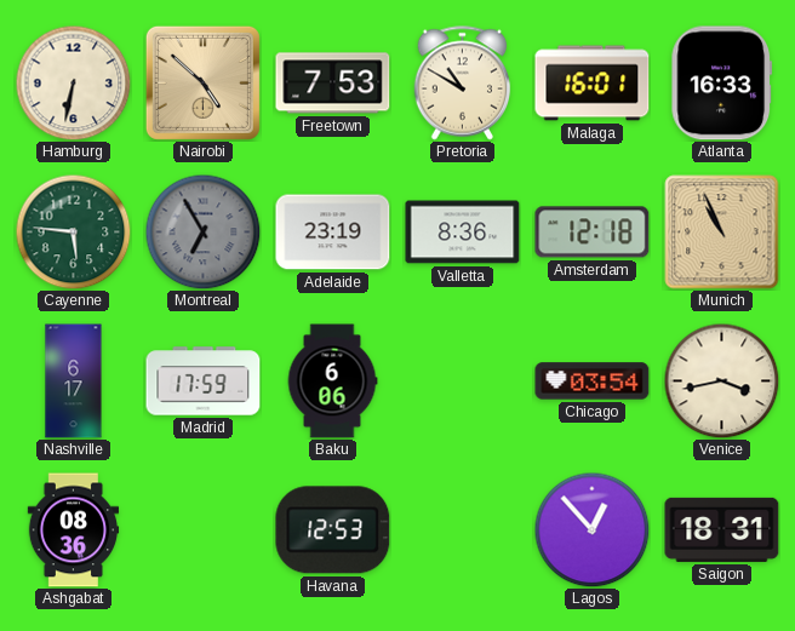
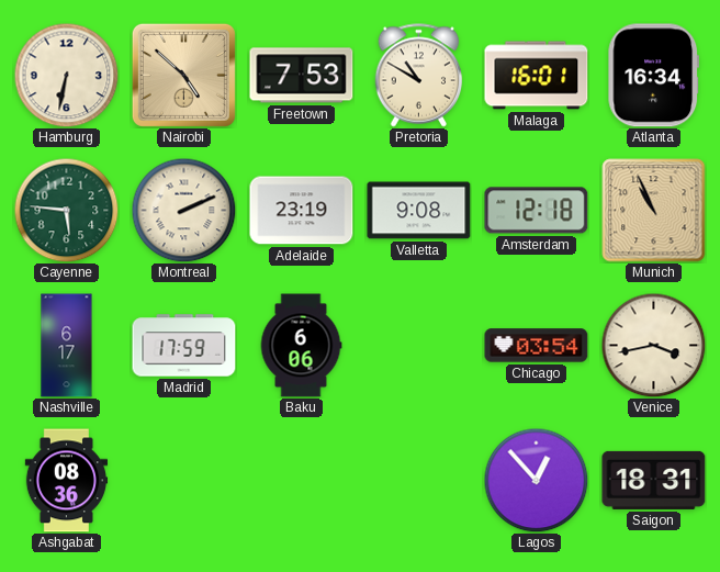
Atlanta: 16:33 -> 16:34 (654, 76)
Montreal: 6:55 -> 2:11 (183, 210)
Montreal dial: grey -> cream (183, 210)
Valletta: 8:36 -> 9:08 (419, 211)
Havana: 12:53 -> none (333, 530)
